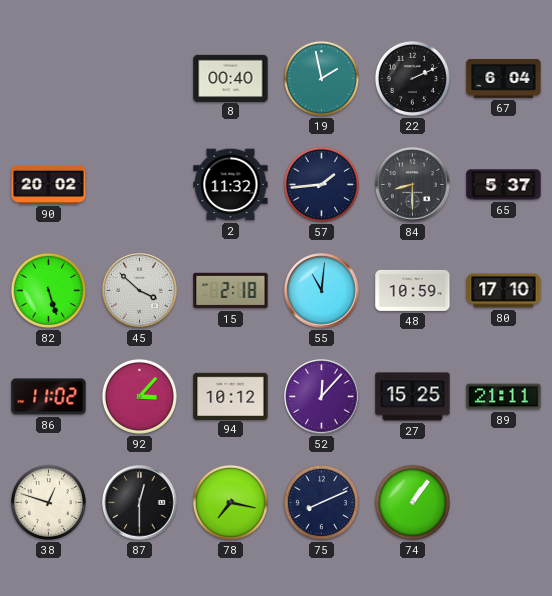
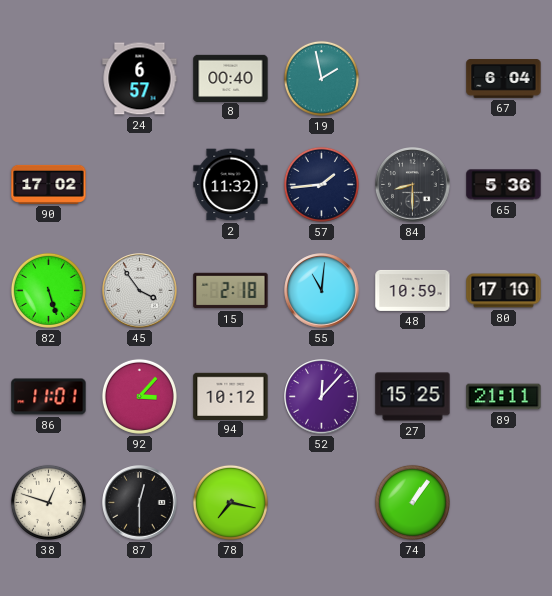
24: none -> 6:57 (140, 79)
22: 2:11 -> none (412, 78)
90: 20:02 -> 17:02 (49, 184)
65: 5:37 -> 5:36 (504, 185)
45: 3:52 -> 3:54 (140, 291)
86: 11:02 -> 11:01 (49, 397)
75: 8:11 -> none (321, 502)
